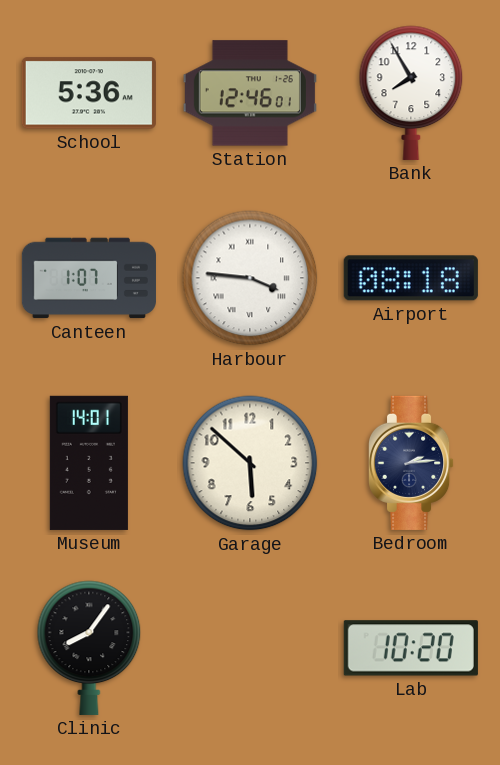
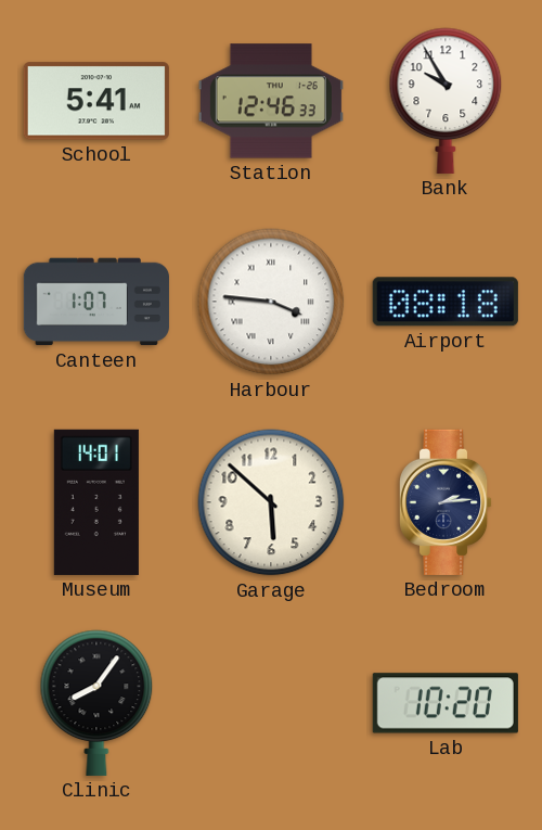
School: 5:36 -> 5:41 (96, 101)
Station: 12:46:01 -> 12:46:33 (271, 101)
Bank: 7:55 -> 9:55 (446, 101)
